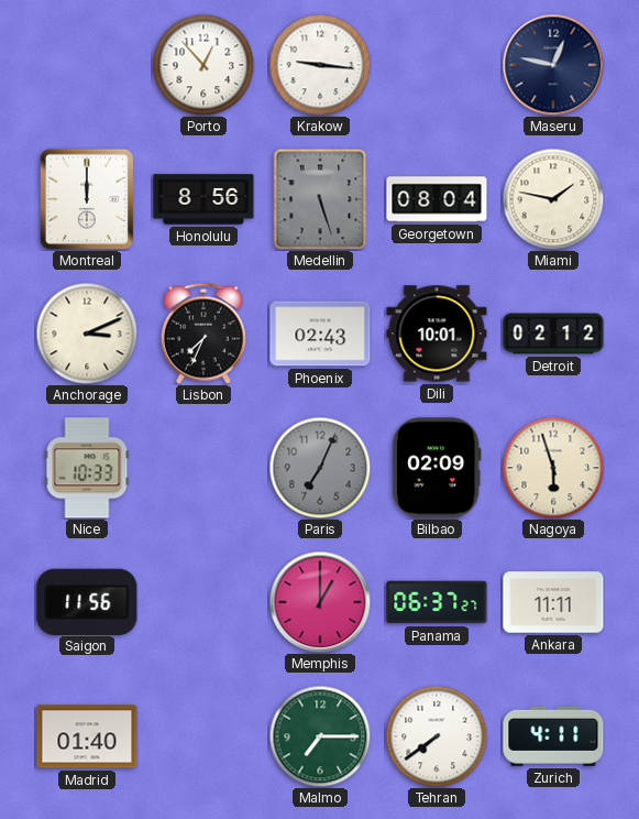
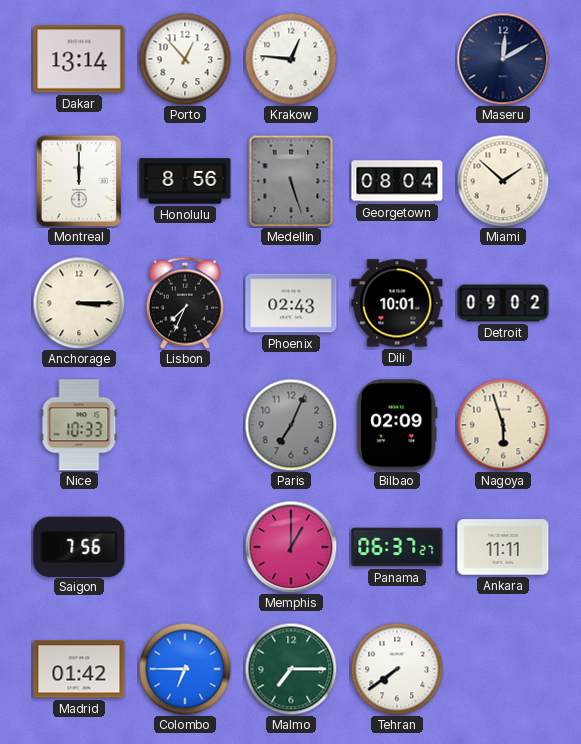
Dakar: none -> 13:14 (79, 59)
Krakow: 9:16 -> 12:46 (291, 59)
Maseru: 12:47 -> 12:10 (503, 59)
Miami: 1:47 -> 1:52 (503, 181)
Anchorage: 3:11 -> 3:15 (79, 303)
Detroit: 02:12 -> 09:02 (503, 303)
Saigon: 11:56 -> 7:56 (79, 546)
Madrid: 01:40 -> 01:42 (79, 669)
Colombo: none -> 6:45 (185, 669)
Zurich: 4:11 -> none (553, 736)
